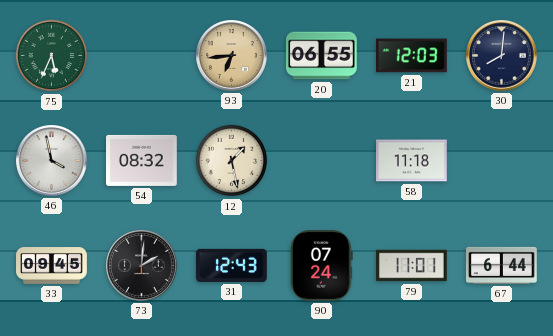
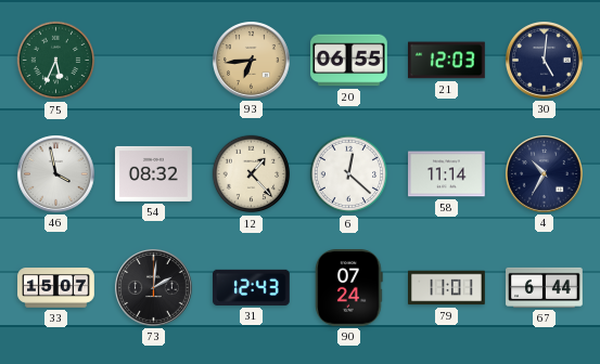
30: 8:01 -> 5:01 (545, 61)
12: 1:28 -> 1:23 (252, 174)
6: none -> 12:22 (349, 174)
58: 11:18 -> 11:14 (447, 174)
4: none -> 10:35 (545, 174)
33: 09:45 -> 15:07 (56, 288)
